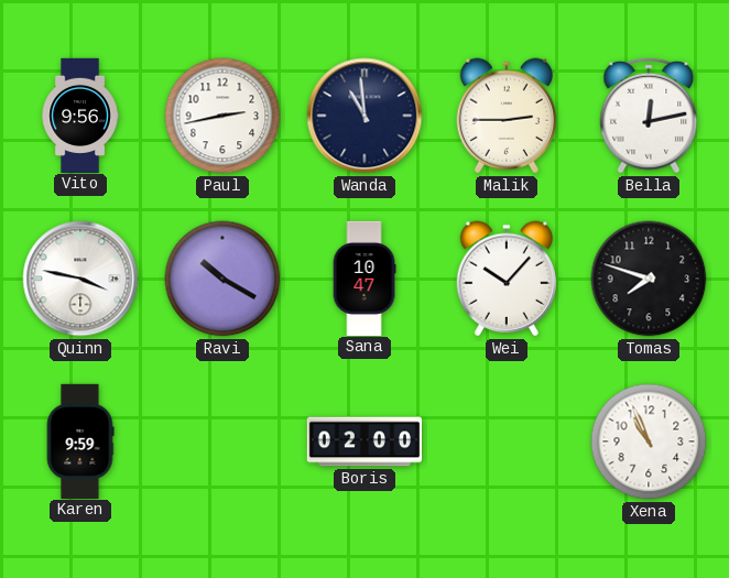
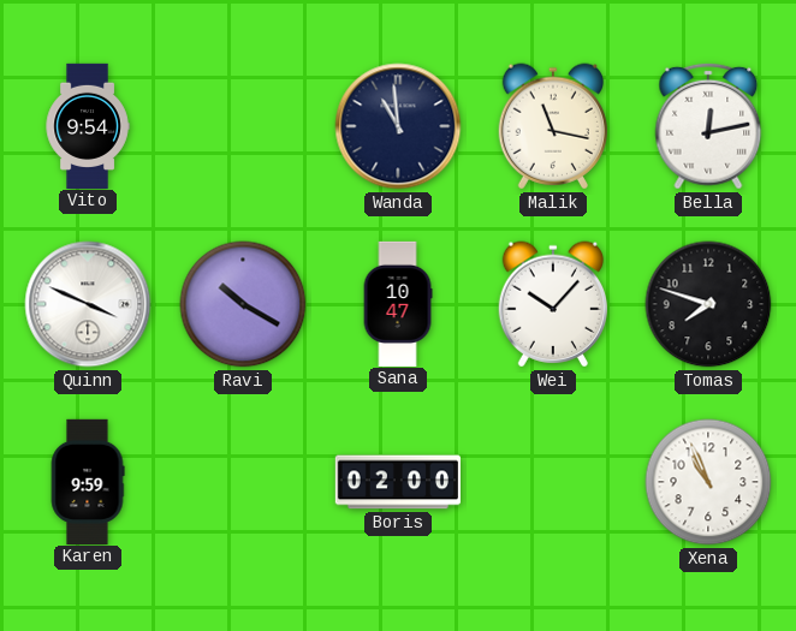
Vito: 9:56 -> 9:54 (88, 125)
Paul: 2:43 -> none (222, 116)
Malik: 2:45 -> 11:17 (552, 126)
Quinn: 3:47 -> 3:49 (88, 304)
